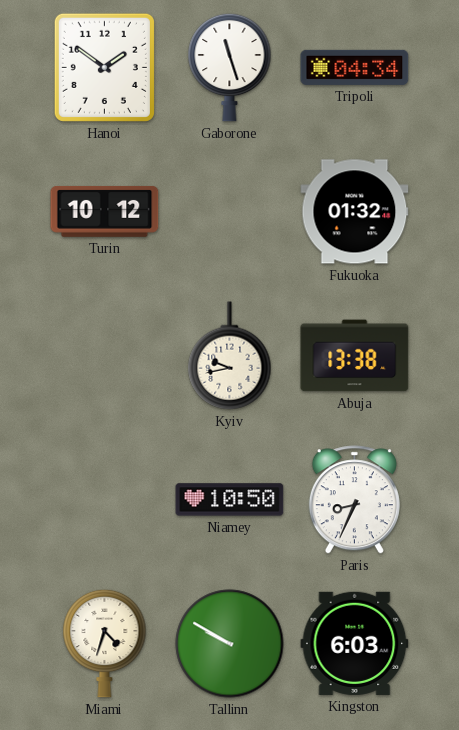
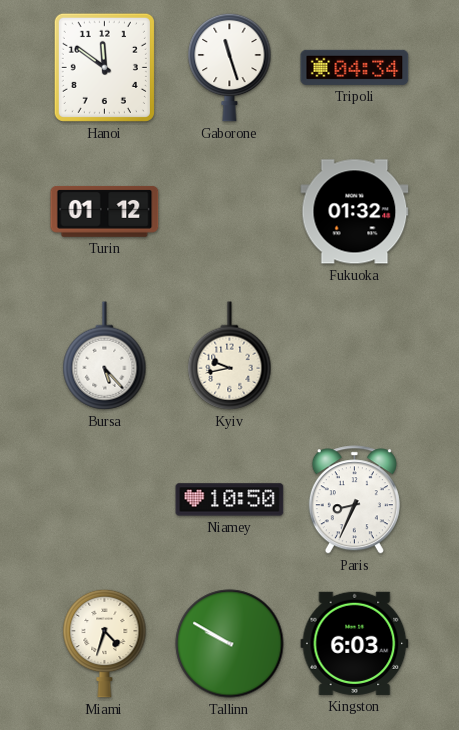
Hanoi: 1:51 -> 11:51 (104, 67)
Turin: 10:12 -> 01:12 (105, 211)
Bursa: none -> 5:23 (105, 356)
Abuja: 13:38 -> none (355, 356)
